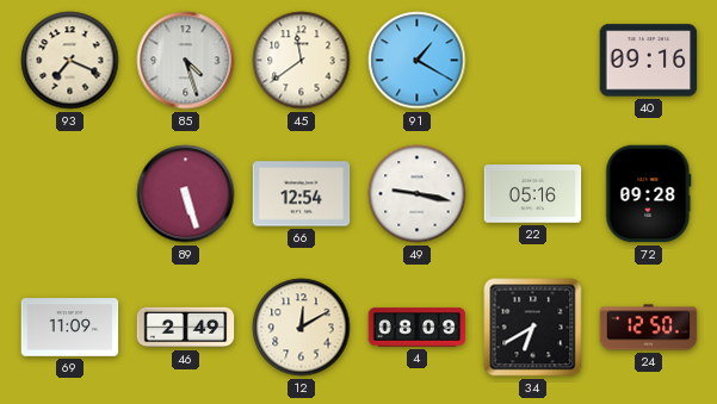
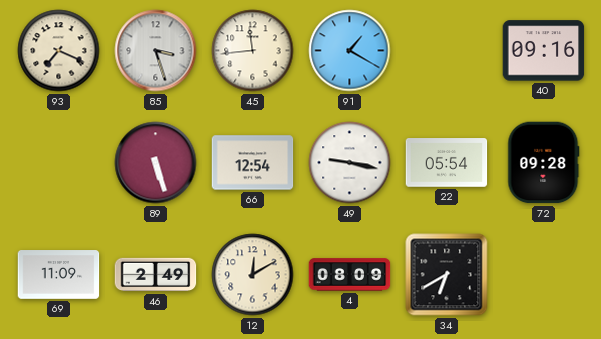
85: 4:27 -> 3:27 (156, 51)
45: 11:39 -> 11:44 (253, 51)
22: 05:16 -> 05:54 (447, 163)
24: 12:50 -> none (649, 328)
